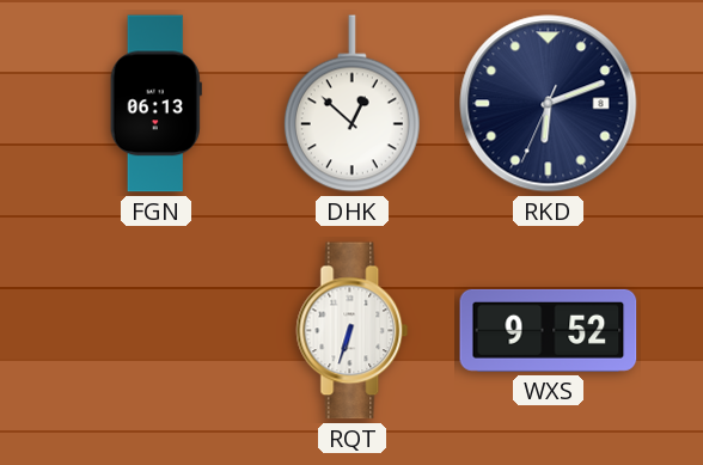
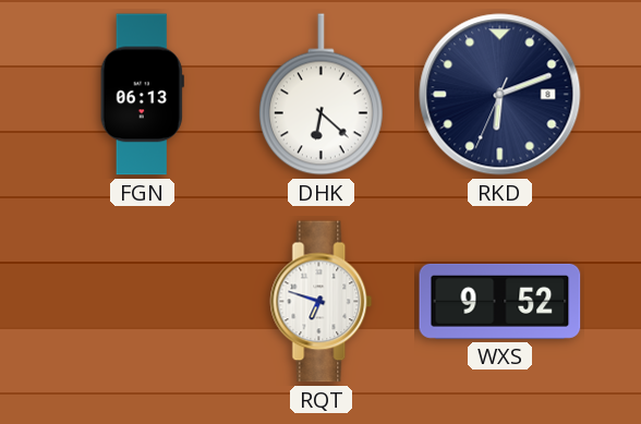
DHK: 12:52 -> 6:22 (320, 95)
RQT: 6:33 -> 6:48 (322, 302)
